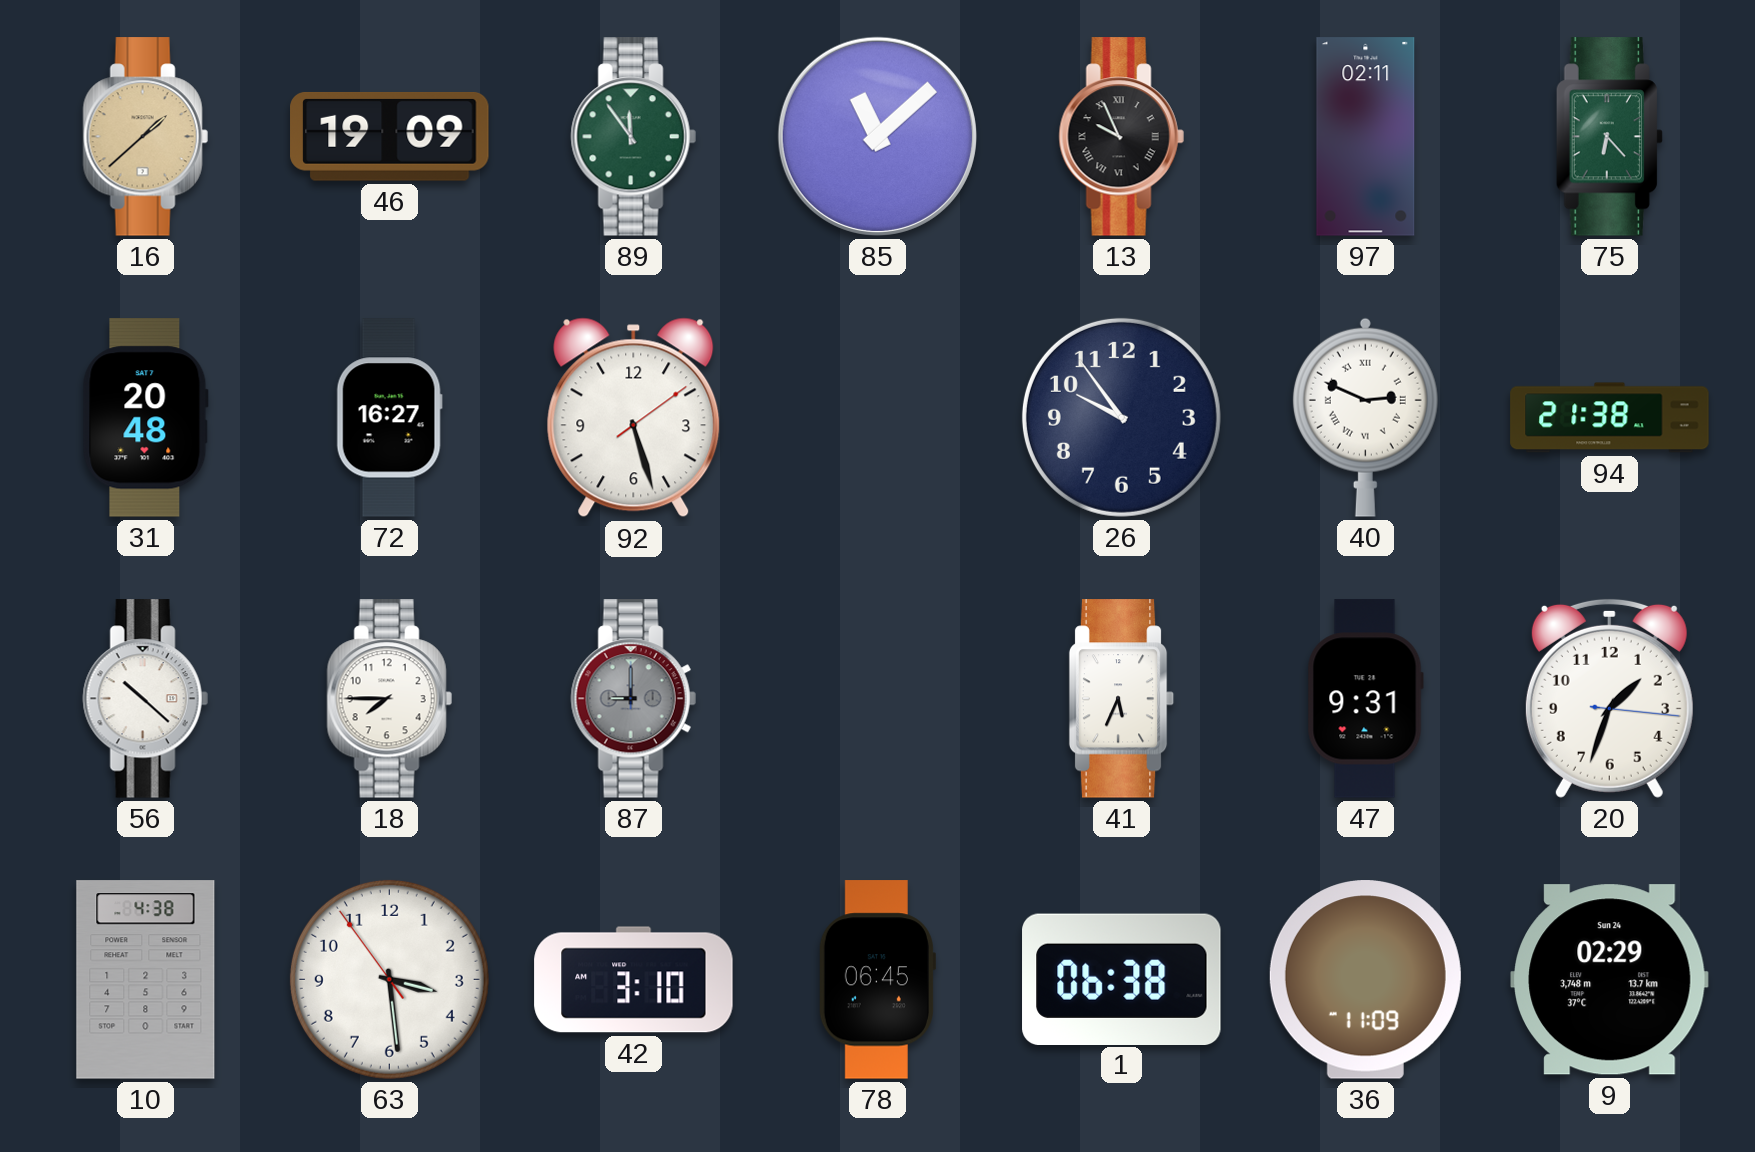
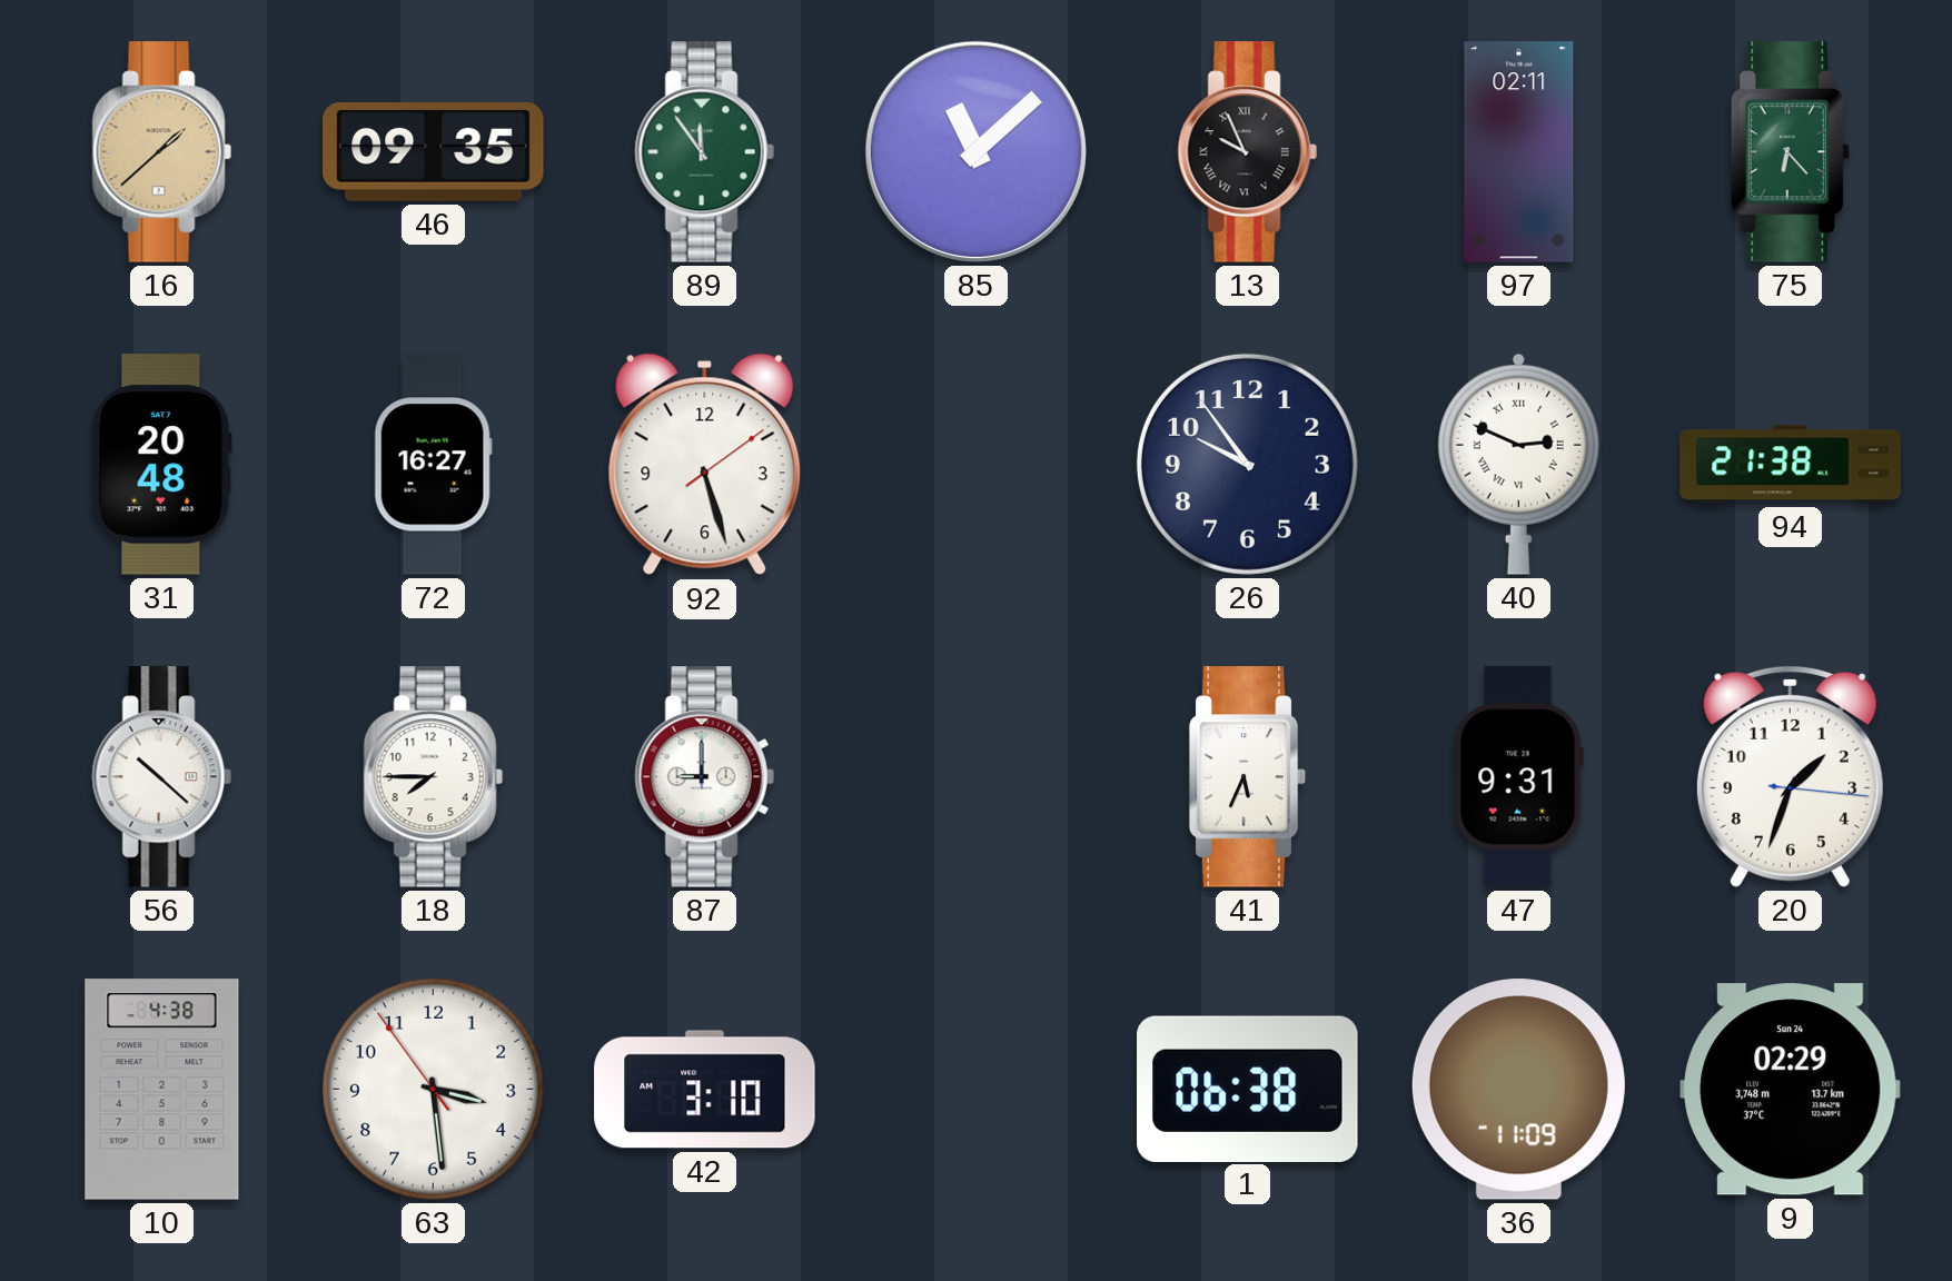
46: 19:09 -> 09:35 (434, 152)
87 dial: grey -> white (704, 777)
78: 06:45 -> none (877, 980)
